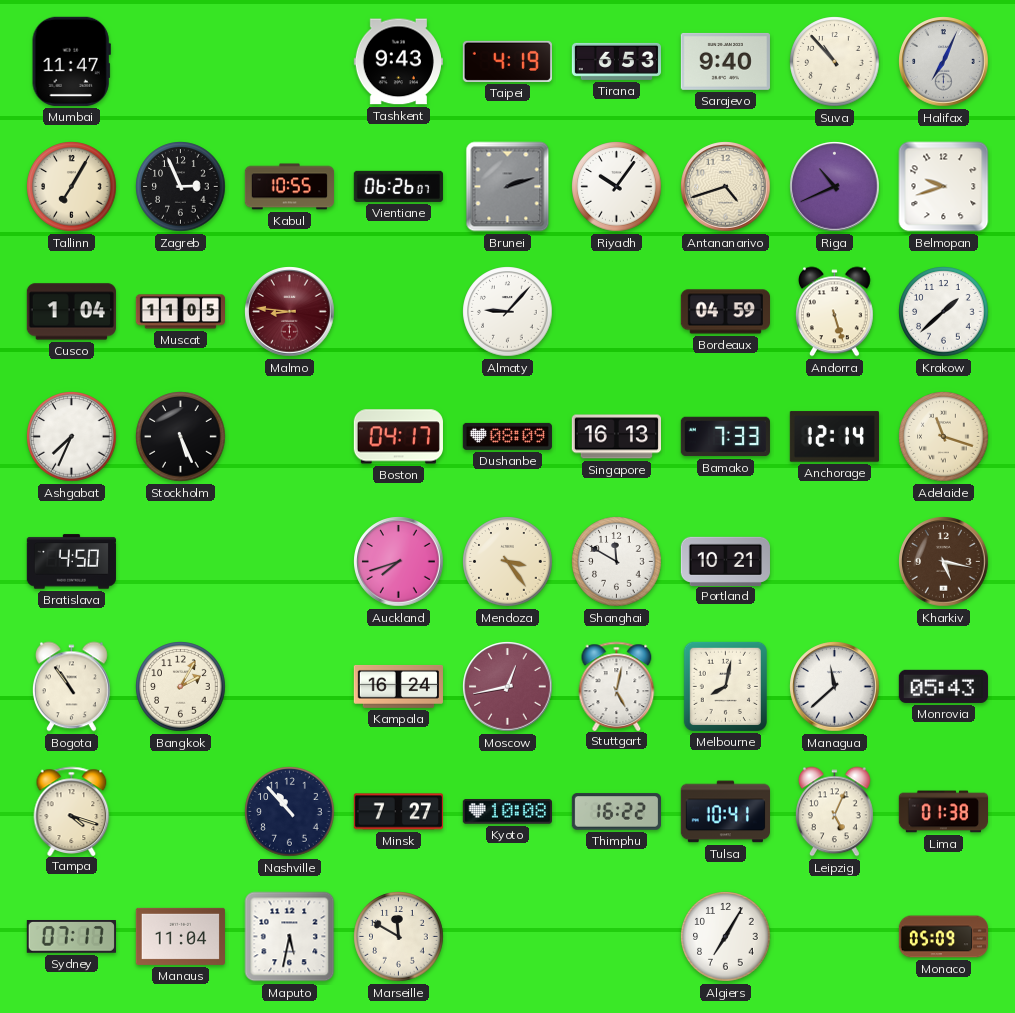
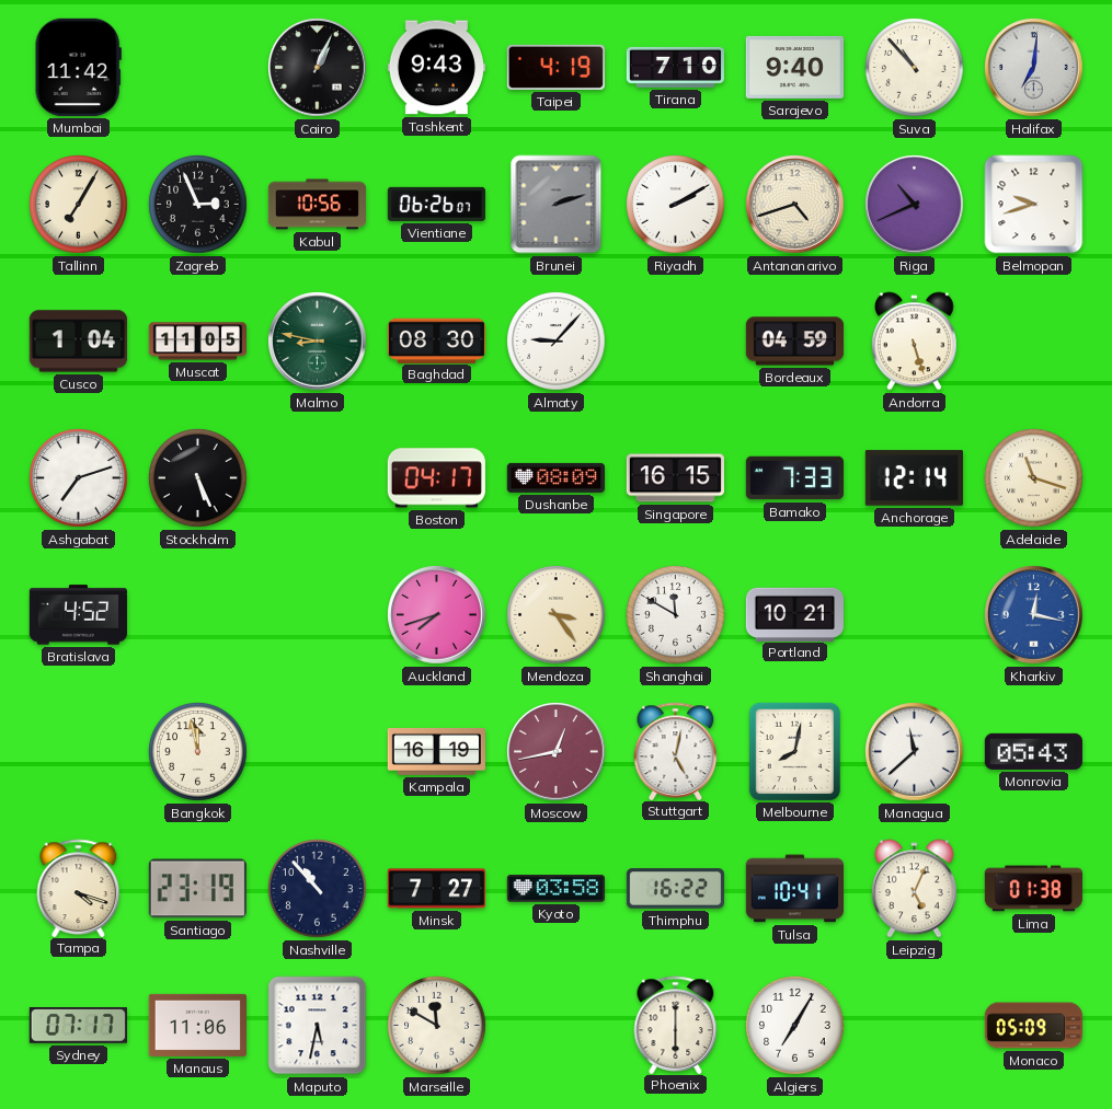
Mumbai: 11:47 -> 11:42 (78, 67)
Cairo: none -> 1:04 (318, 68)
Tirana: 6:53 -> 7:10 (675, 67)
Halifax: 7:04 -> 7:01 (1034, 68)
Kabul: 10:55 -> 10:56 (317, 205)
Riyadh: 10:06 -> 2:10 (676, 205)
Malmo: 8:46 -> 8:47 (318, 342)
Malmo dial: burgundy -> green (318, 342)
Baghdad: none -> 08:30 (436, 340)
Krakow: 1:38 -> none (944, 312)
Ashgabat: 7:34 -> 7:12 (79, 478)
Singapore: 16:13 -> 16:15 (675, 478)
Bratislava: 4:50 -> 4:52 (78, 615)
Kharkiv: 5:17 -> 12:17 (1034, 615)
Kharkiv dial: brown -> blue (1034, 615)
Bogota: 10:54 -> none (71, 687)
Bangkok: 2:05 -> 11:58 (198, 752)
Kampala: 16:24 -> 16:19 (436, 751)
Santiago: none -> 23:19 (197, 889)
Kyoto: 10:08 -> 03:58 (555, 889)
Manaus: 11:04 -> 11:06 (197, 1025)
Phoenix: none -> 6:00 (676, 1025)
